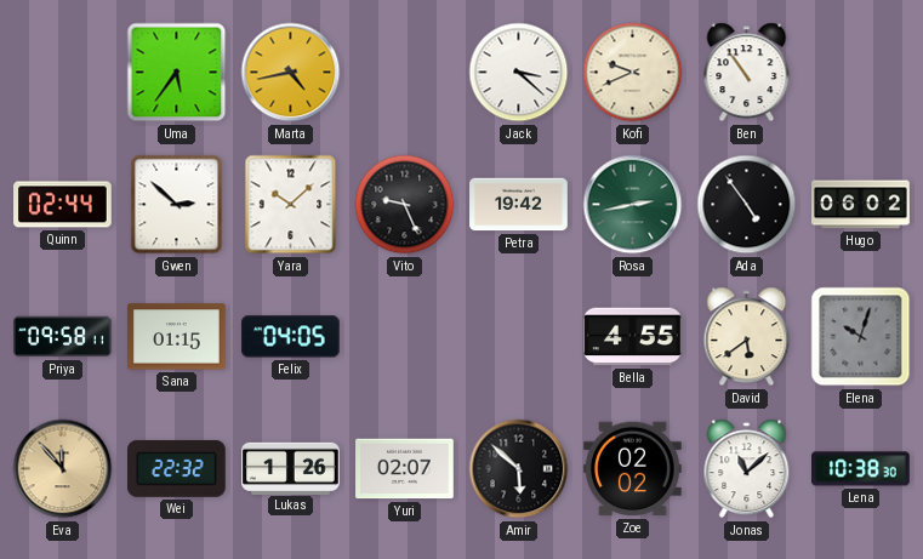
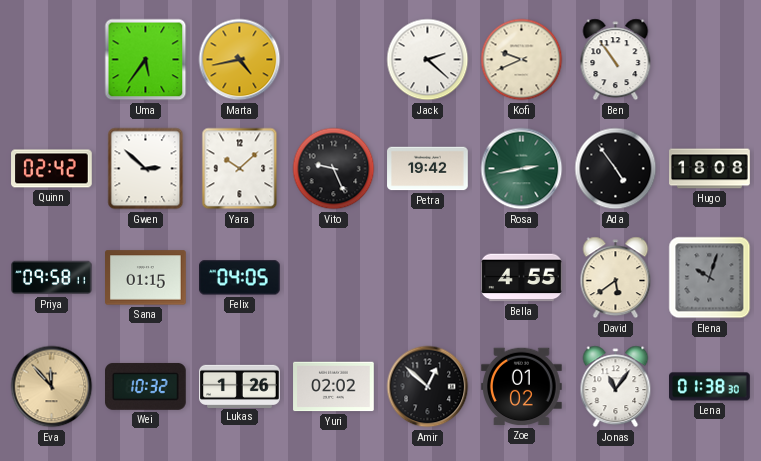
Jack: 3:22 -> 2:22 (428, 60)
Quinn: 02:44 -> 02:42 (52, 169)
Hugo: 06:02 -> 18:08 (710, 169)
Wei: 22:32 -> 10:32 (146, 386)
Yuri: 02:07 -> 02:02 (334, 387)
Amir: 5:52 -> 12:52 (428, 387)
Zoe: 02:02 -> 01:02 (522, 387)
Jonas: 11:08 -> 11:06 (616, 387)
Lena: 10:38 -> 01:38 (710, 387)
